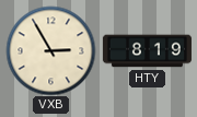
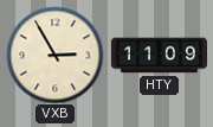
HTY: 8:19 -> 11:09 (159, 56)
